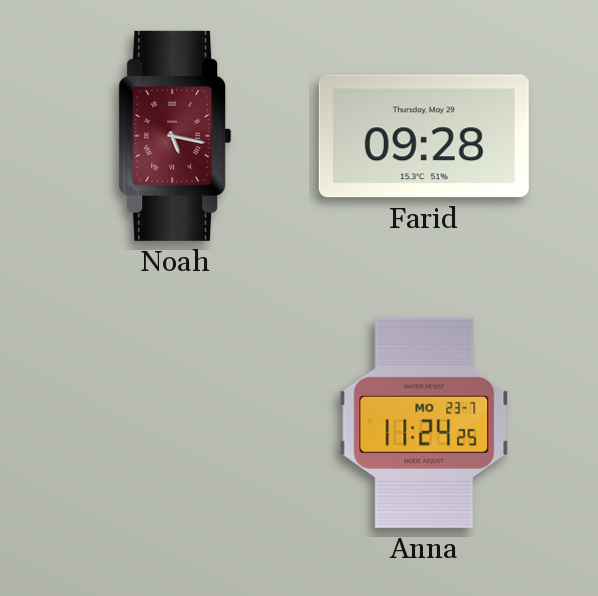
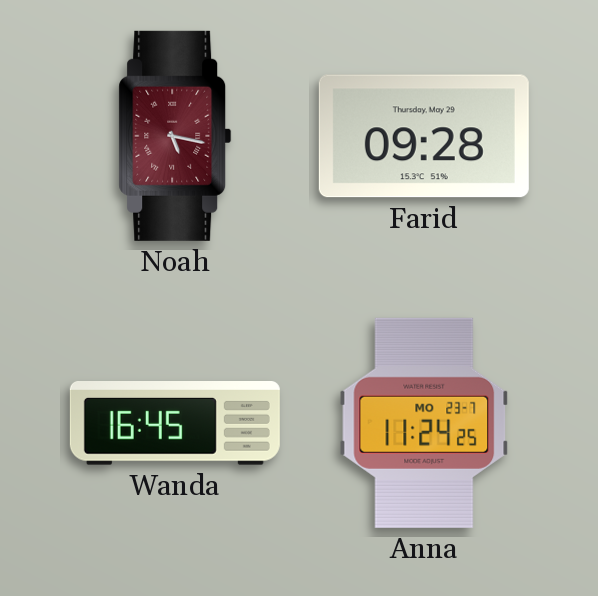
Wanda: none -> 16:45 (175, 424)
